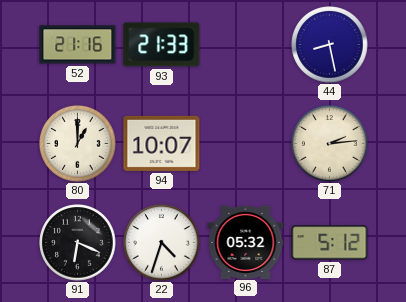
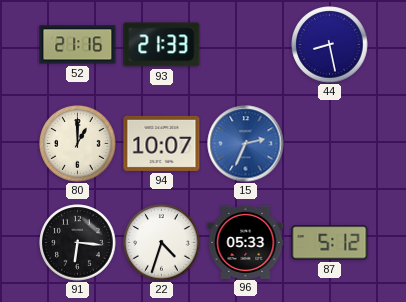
15: none -> 2:34 (246, 144)
71: 2:14 -> none (330, 144)
91: 6:19 -> 6:16 (78, 243)
96: 05:32 -> 05:33 (246, 242)
